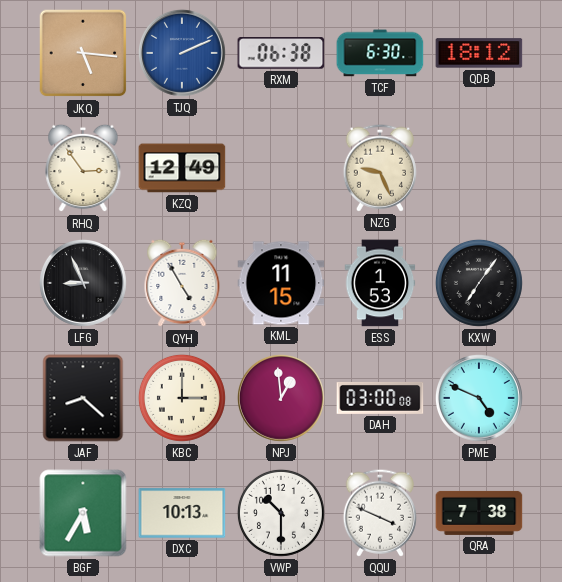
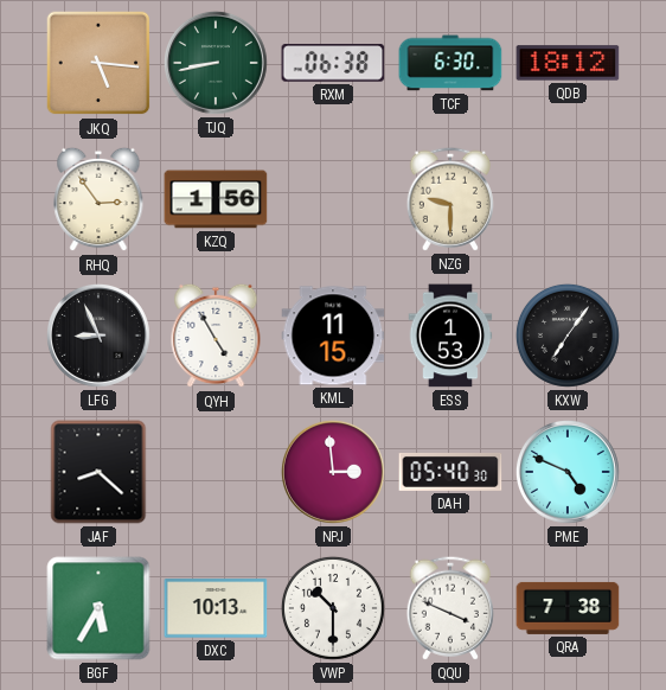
TJQ: 2:11 -> 8:43 (216, 63)
TJQ dial: blue -> green (216, 63)
KZQ: 12:49 -> 1:56 (216, 199)
NZG: 9:26 -> 9:30 (450, 199)
KBC: 3:00 -> none (182, 398)
NPJ: 12:59 -> 2:59 (333, 472)
DAH: 03:00 -> 05:40 (450, 472)
